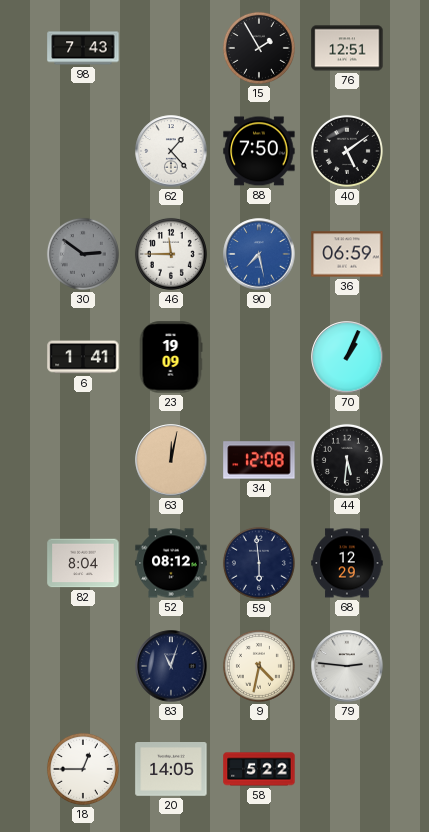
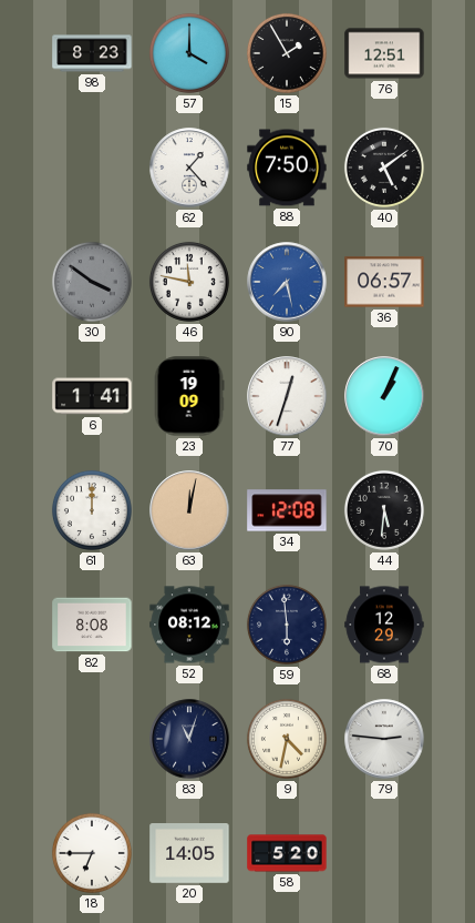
98: 7:43 -> 8:23 (92, 53)
57: none -> 4:00 (189, 53)
30: 2:51 -> 3:51 (92, 282)
46: 11:45 -> 11:47 (189, 282)
36: 06:59 -> 06:57 (384, 282)
77: none -> 12:33 (287, 396)
61: none -> 12:00 (92, 510)
82: 8:04 -> 8:08 (92, 625)
18: 12:45 -> 6:45 (92, 853)
58: 5:22 -> 5:20 (287, 853)
